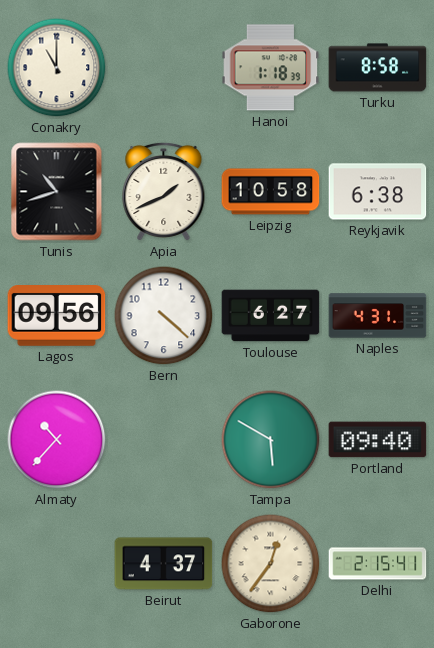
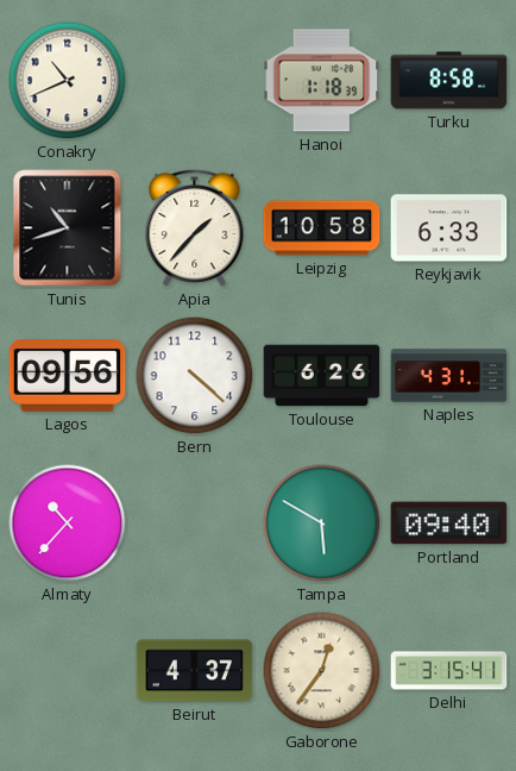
Conakry: 11:00 -> 10:41 (68, 81)
Apia: 1:41 -> 1:37 (195, 228)
Reykjavik: 6:38 -> 6:33 (449, 228)
Toulouse: 6:27 -> 6:26 (322, 376)
Delhi: 2:15 -> 3:15 (449, 671)
